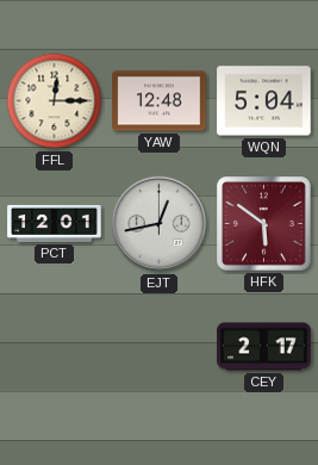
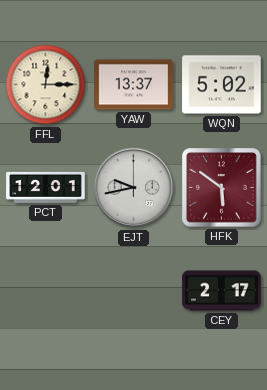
YAW: 12:48 -> 13:37 (134, 85)
WQN: 5:04 -> 5:02 (222, 85)
EJT: 12:43 -> 9:43 (134, 188)
